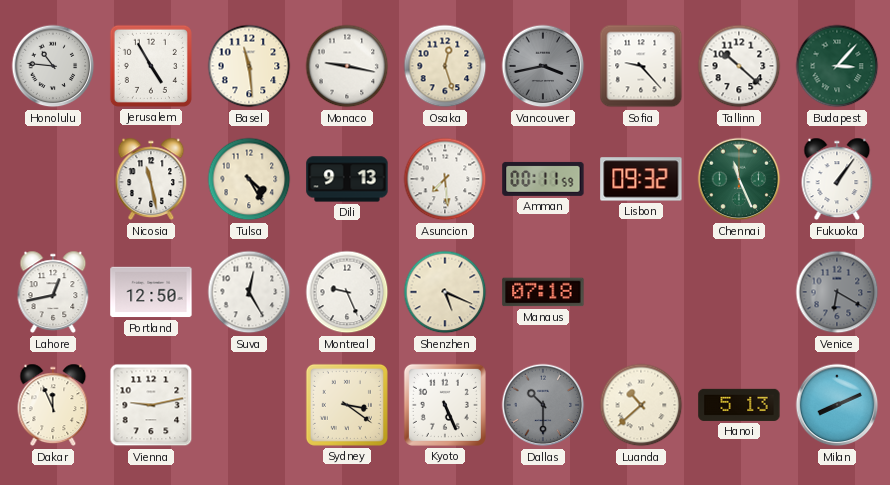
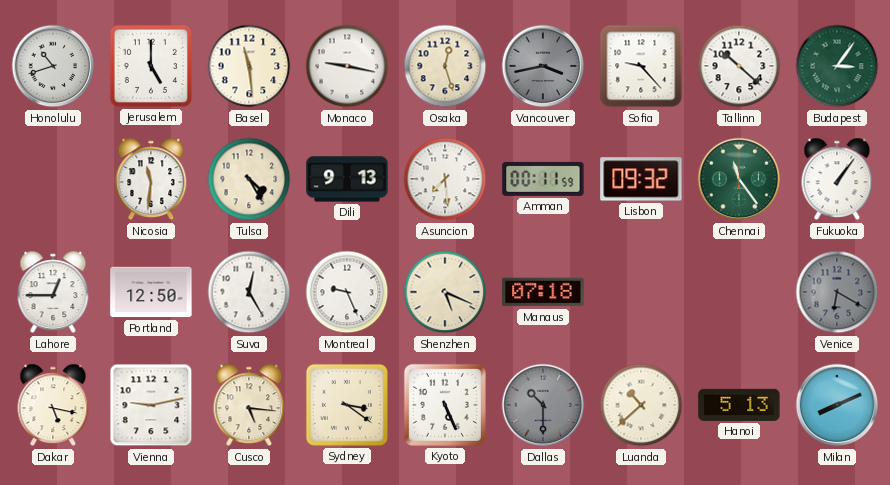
Honolulu: 10:46 -> 10:42 (53, 66)
Jerusalem: 4:55 -> 5:00 (151, 66)
Budapest: 3:07 -> 3:06 (837, 66)
Nicosia: 11:28 -> 11:31 (151, 179)
Chennai: 11:26 -> 11:24 (739, 179)
Lahore: 12:43 -> 12:45 (53, 292)
Dakar: 11:56 -> 5:17 (53, 405)
Cusco: none -> 5:16 (249, 405)
